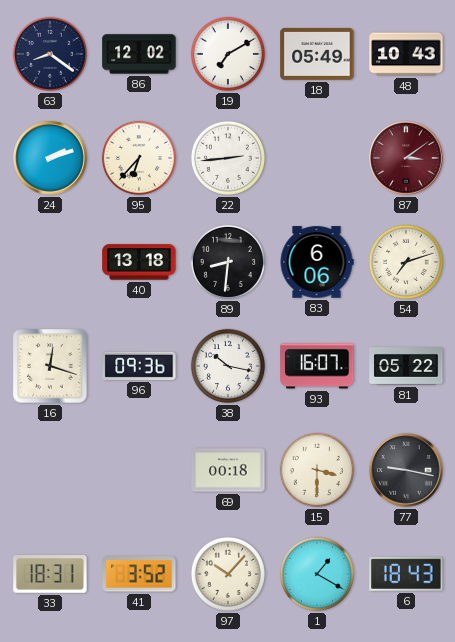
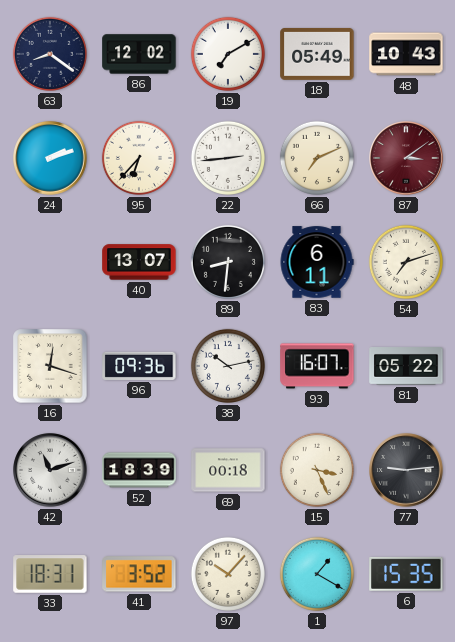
66: none -> 7:11 (317, 158)
40: 13:18 -> 13:07 (139, 262)
83: 6:06 -> 6:11 (317, 262)
38: 10:17 -> 10:13 (228, 366)
42: none -> 11:12 (50, 470)
52: none -> 18:39 (139, 470)
15: 3:30 -> 3:26 (317, 470)
77: 9:17 -> 9:14 (406, 470)
6: 18:43 -> 15:35 (406, 574)
